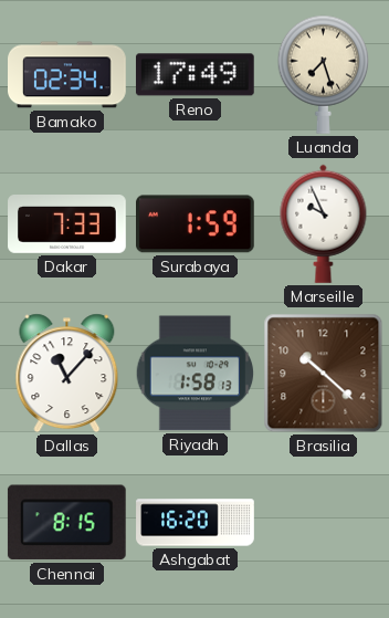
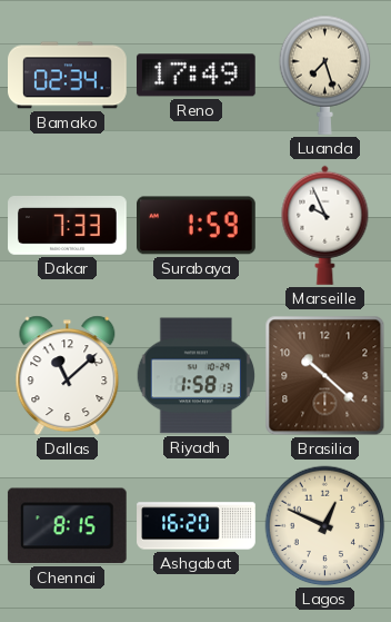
Dallas: 11:07 -> 11:08 (68, 376)
Lagos: none -> 12:49 (325, 526)
